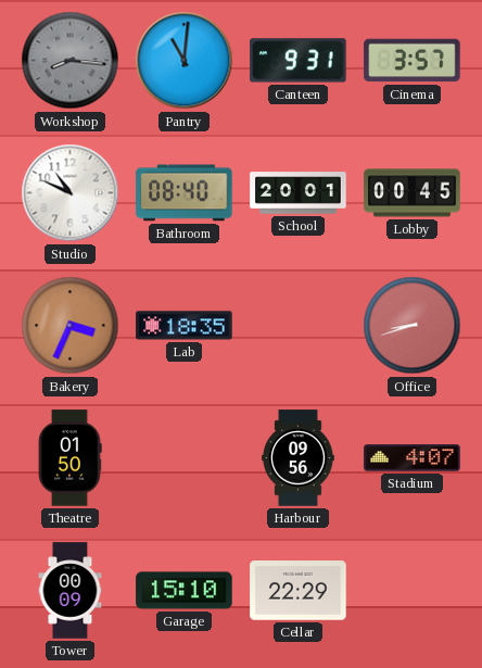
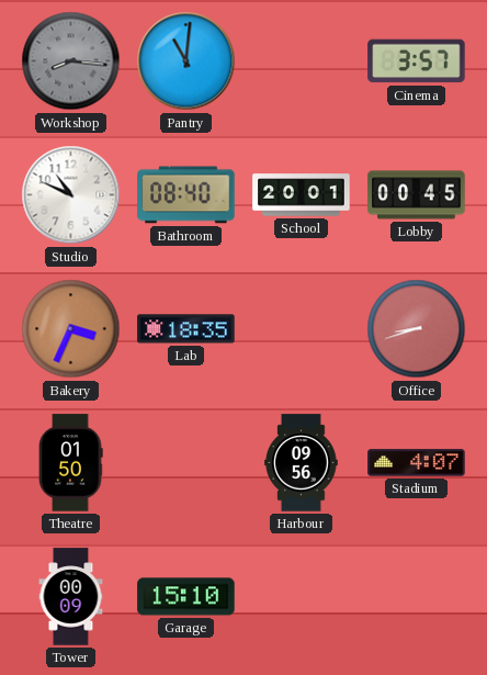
Canteen: 9:31 -> none (299, 61)
Cellar: 22:29 -> none (299, 591)
